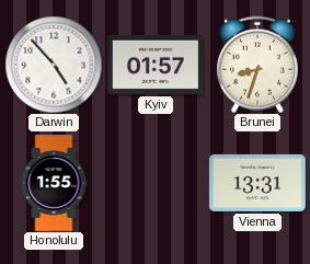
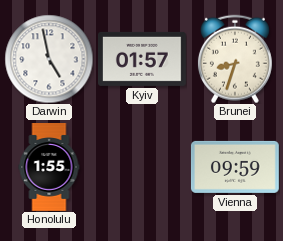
Darwin: 4:53 -> 4:58 (49, 59)
Vienna: 13:31 -> 09:59 (235, 167)
